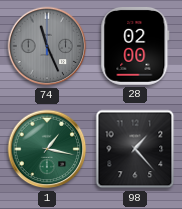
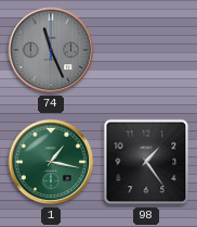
28: 02:00 -> none (135, 46)
98: 1:23 -> 1:24 (146, 162)
